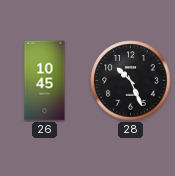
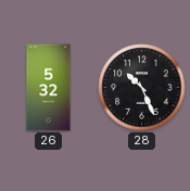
26: 10:45 -> 5:32 (49, 88)
